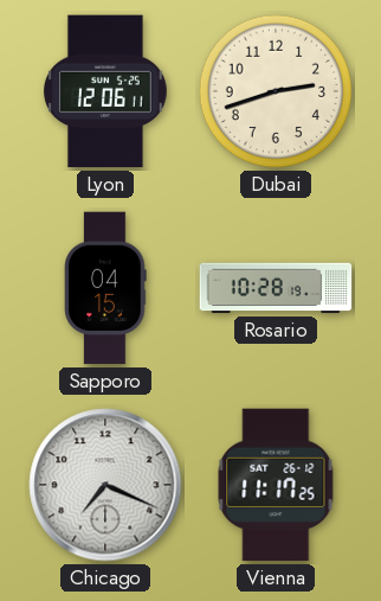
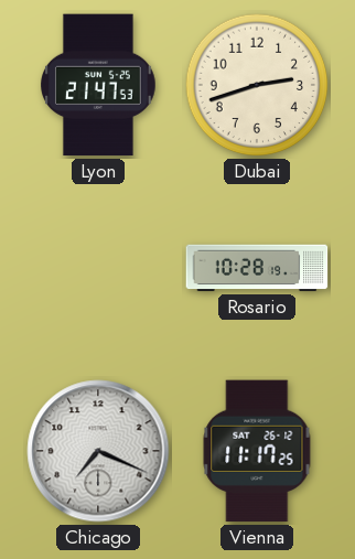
Lyon: 12:06 -> 21:47 (99, 85)
Sapporo: 04:15 -> none (105, 288)
